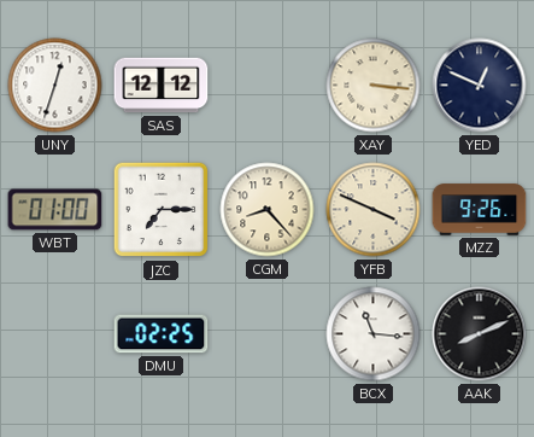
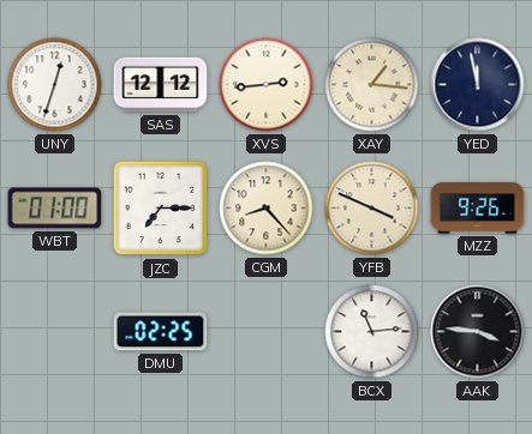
XVS: none -> 2:44 (267, 85)
XAY: 3:16 -> 1:16 (372, 85)
YED: 12:49 -> 11:58 (478, 85)
BCX: 11:16 -> 11:14 (372, 332)
AAK: 8:11 -> 3:46 (478, 332)
